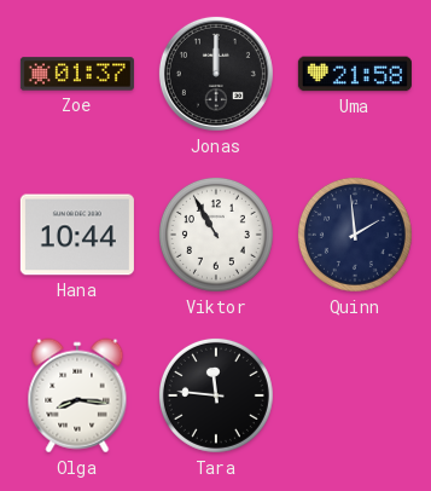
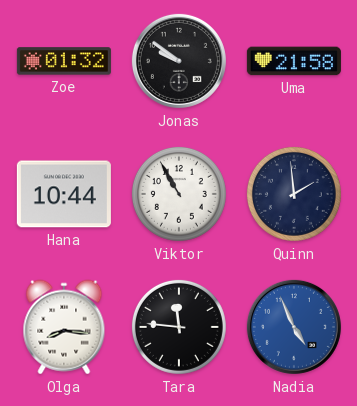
Zoe: 01:37 -> 01:32 (64, 61)
Jonas: 12:00 -> 9:51 (179, 61)
Nadia: none -> 4:56 (294, 327)
